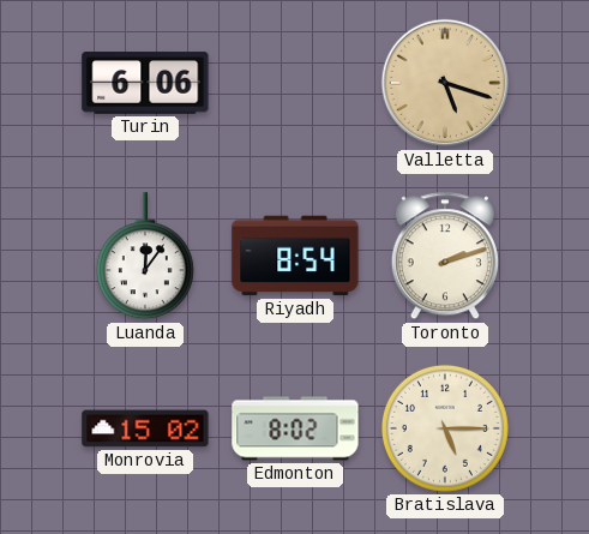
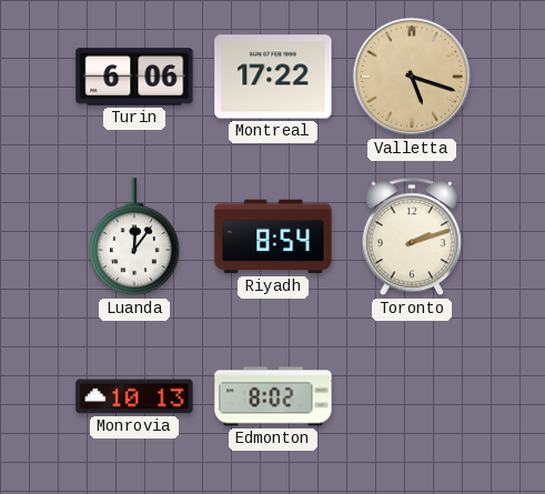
Montreal: none -> 17:22 (273, 77)
Monrovia: 15:02 -> 10:13 (134, 396)
Bratislava: 5:15 -> none (445, 428)
